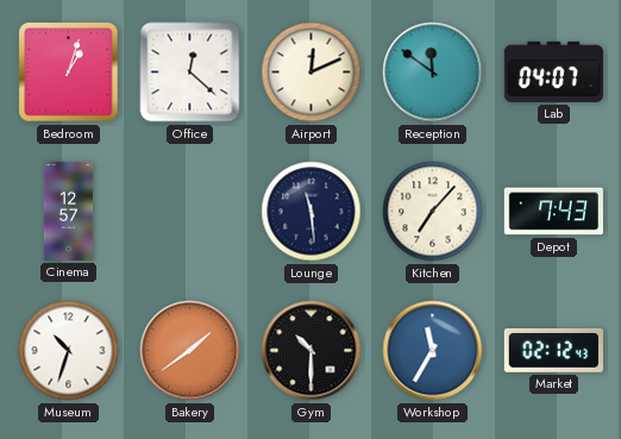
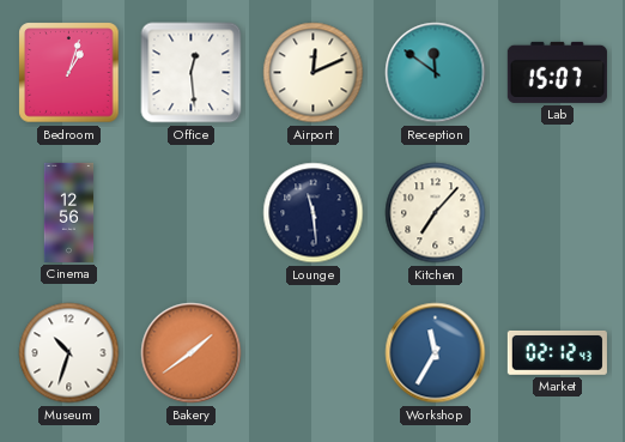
Office: 12:22 -> 12:29 (192, 73)
Lab: 04:07 -> 15:07 (557, 72)
Cinema: 12:57 -> 12:56 (69, 212)
Depot: 7:43 -> none (553, 212)
Gym: 10:30 -> none (312, 351)
